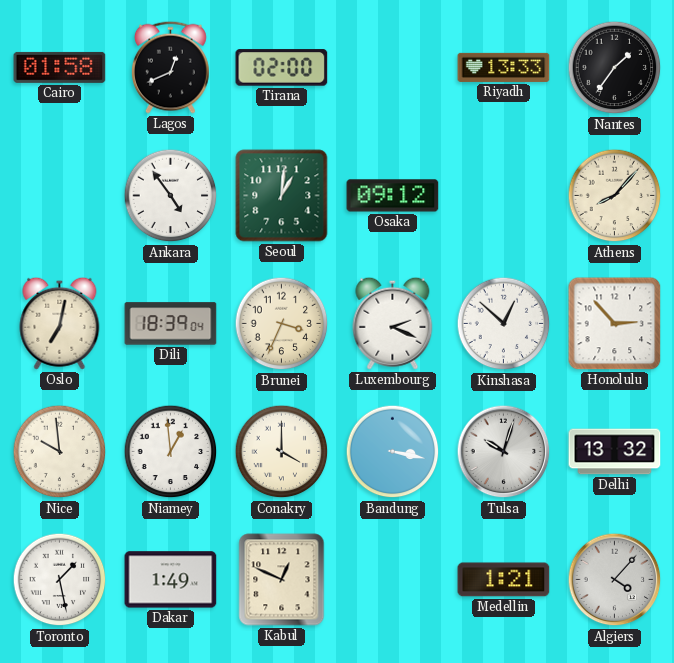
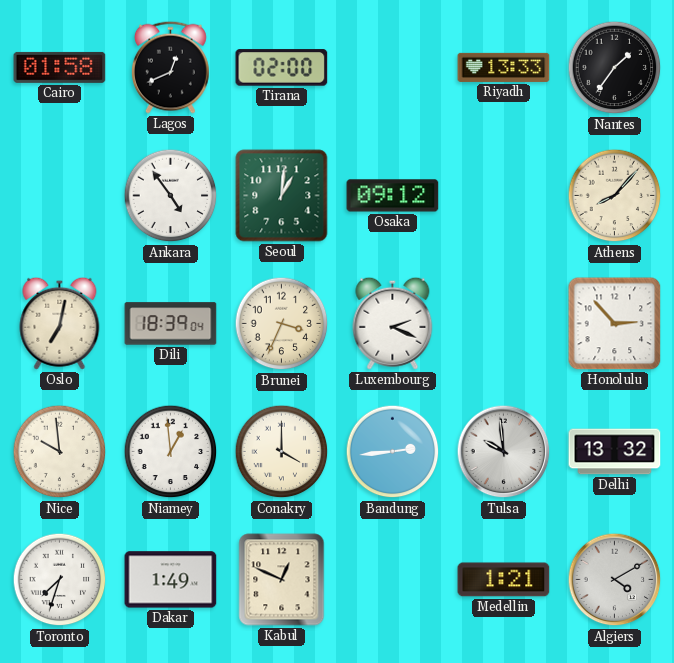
Kinshasa: 12:52 -> none (504, 324)
Bandung: 3:17 -> 2:44 (393, 452)
Tulsa: 10:03 -> 9:59 (504, 452)
Toronto: 1:28 -> 7:33 (60, 580)
Algiers: 4:07 -> 4:10 (615, 580)
